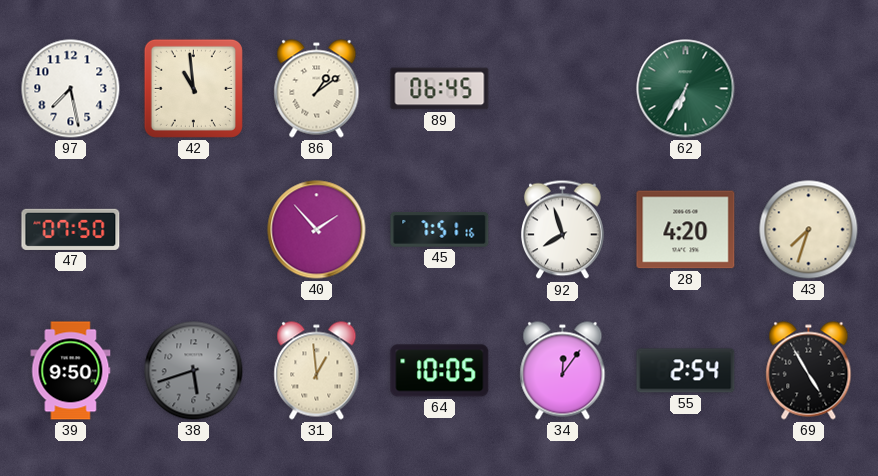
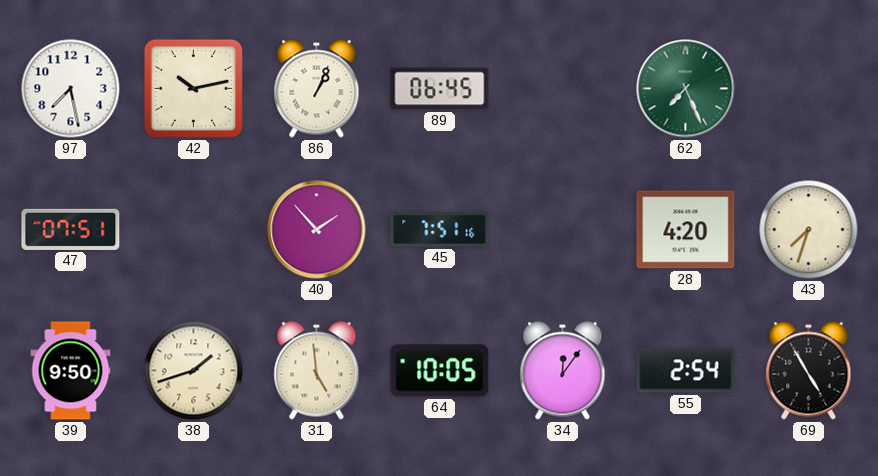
42: 10:59 -> 10:13 (193, 88)
86: 1:09 -> 1:04 (317, 89)
62: 6:35 -> 7:26 (686, 89)
47: 07:50 -> 07:51 (71, 229)
92: 7:57 -> none (563, 230)
38: 5:42 -> 1:42 (194, 371)
38 dial: grey -> cream (194, 371)
31: 12:59 -> 4:59 (317, 371)
